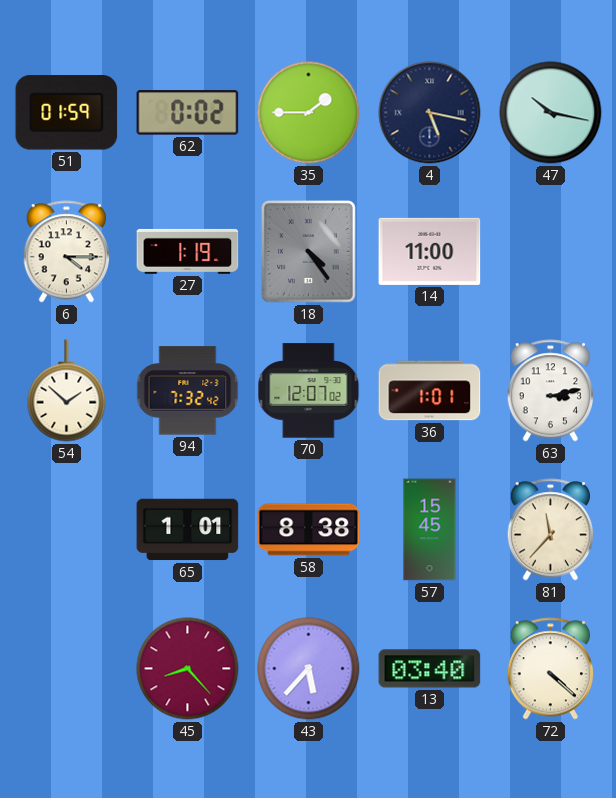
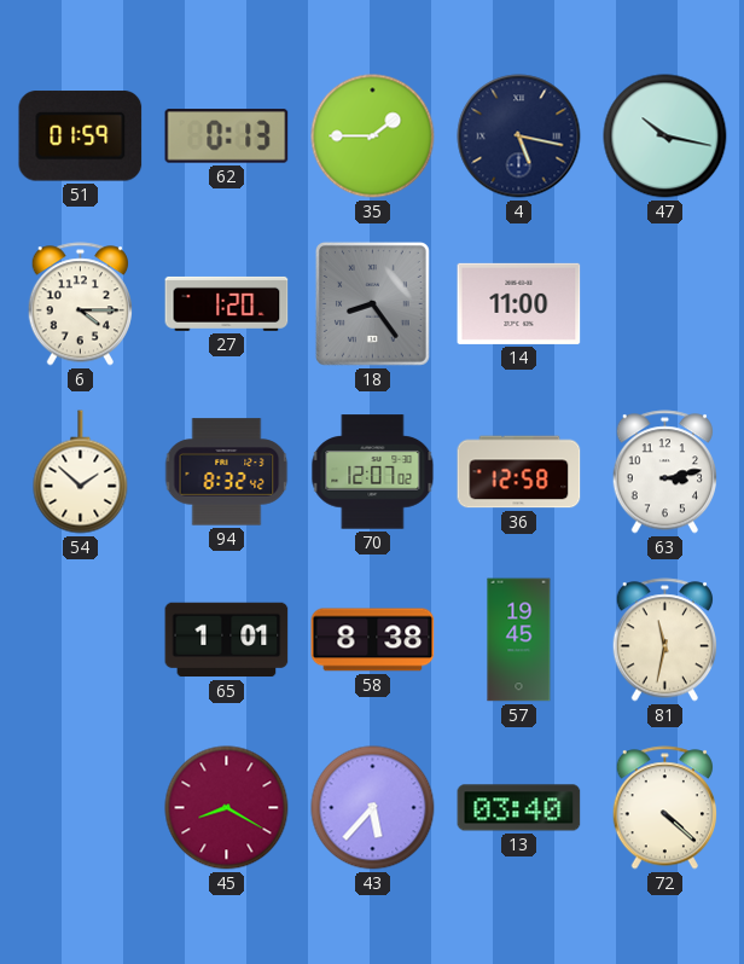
62: 0:02 -> 0:13 (227, 137)
27: 1:19 -> 1:20 (227, 303)
18: 4:24 -> 8:24 (372, 304)
94: 7:32 -> 8:32 (227, 472)
36: 1:01 -> 12:58 (519, 472)
57: 15:45 -> 19:45 (519, 640)
81: 11:37 -> 11:32 (664, 640)
45: 8:23 -> 8:20 (227, 808)
